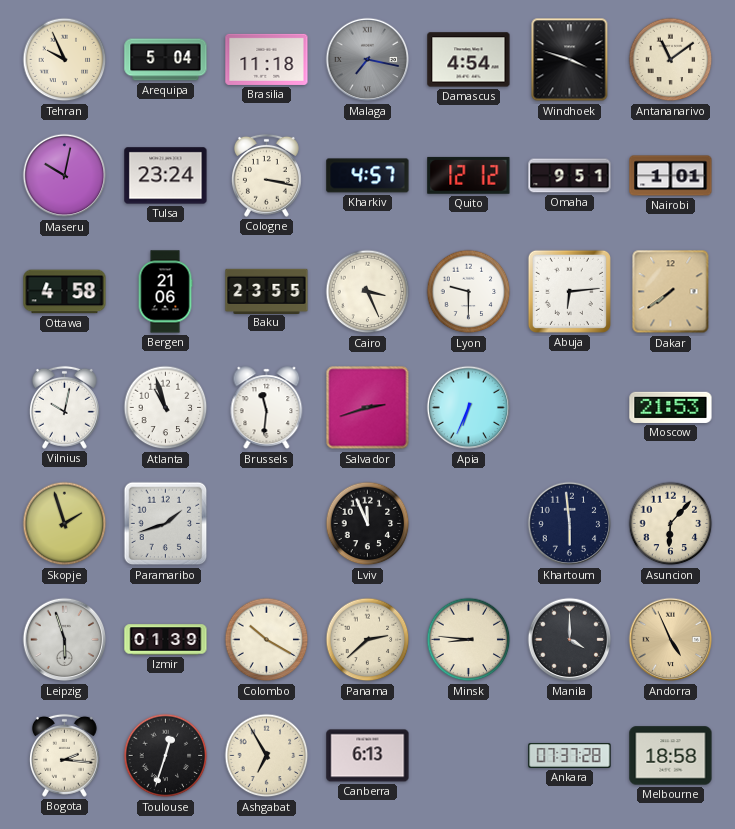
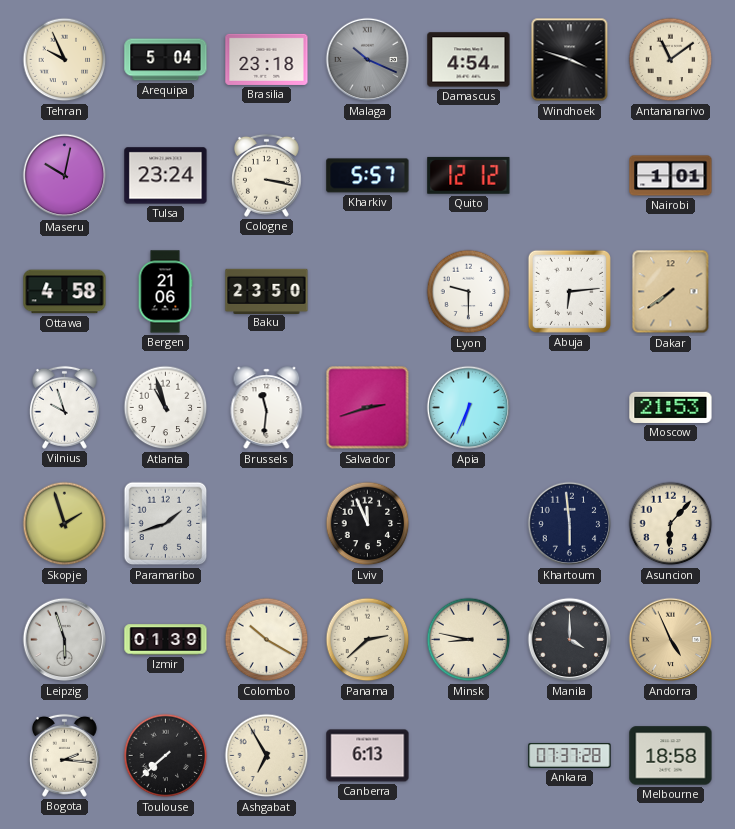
Brasilia: 11:18 -> 23:18 (267, 59)
Malaga: 7:17 -> 10:19 (368, 60)
Kharkiv: 4:57 -> 5:57 (368, 176)
Omaha: 9:51 -> none (570, 176)
Baku: 23:55 -> 23:50 (267, 291)
Cairo: 3:26 -> none (368, 292)
Vilnius: 10:02 -> 9:57 (64, 407)
Minsk: 8:46 -> 8:47 (469, 640)
Toulouse: 12:33 -> 7:38 (166, 756)
